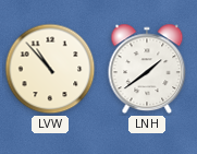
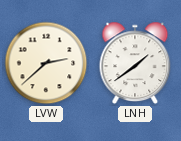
LVW: 10:53 -> 2:38 (46, 63)
